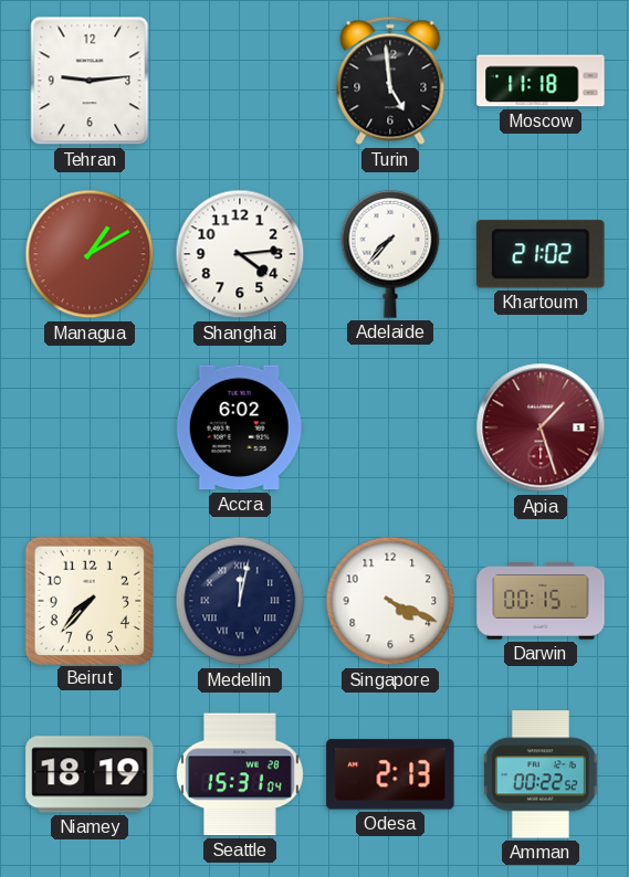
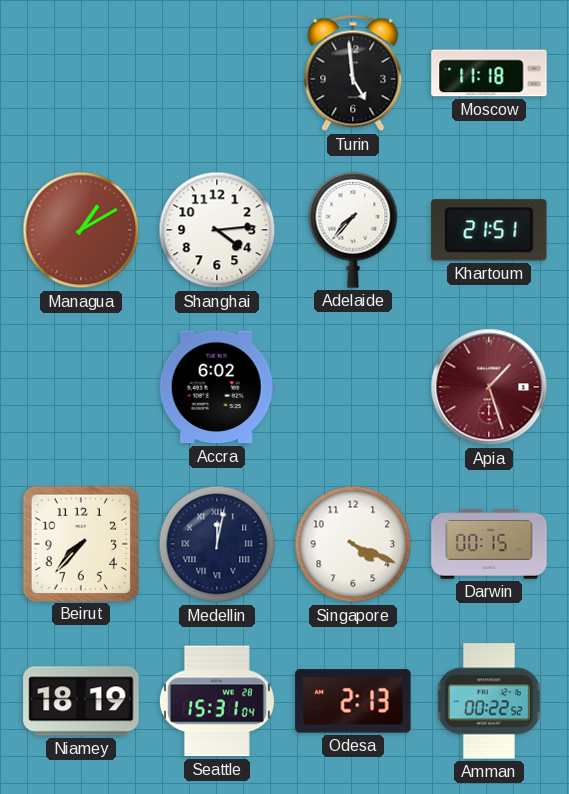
Tehran: 9:14 -> none (90, 81)
Khartoum: 21:02 -> 21:51 (489, 230)
